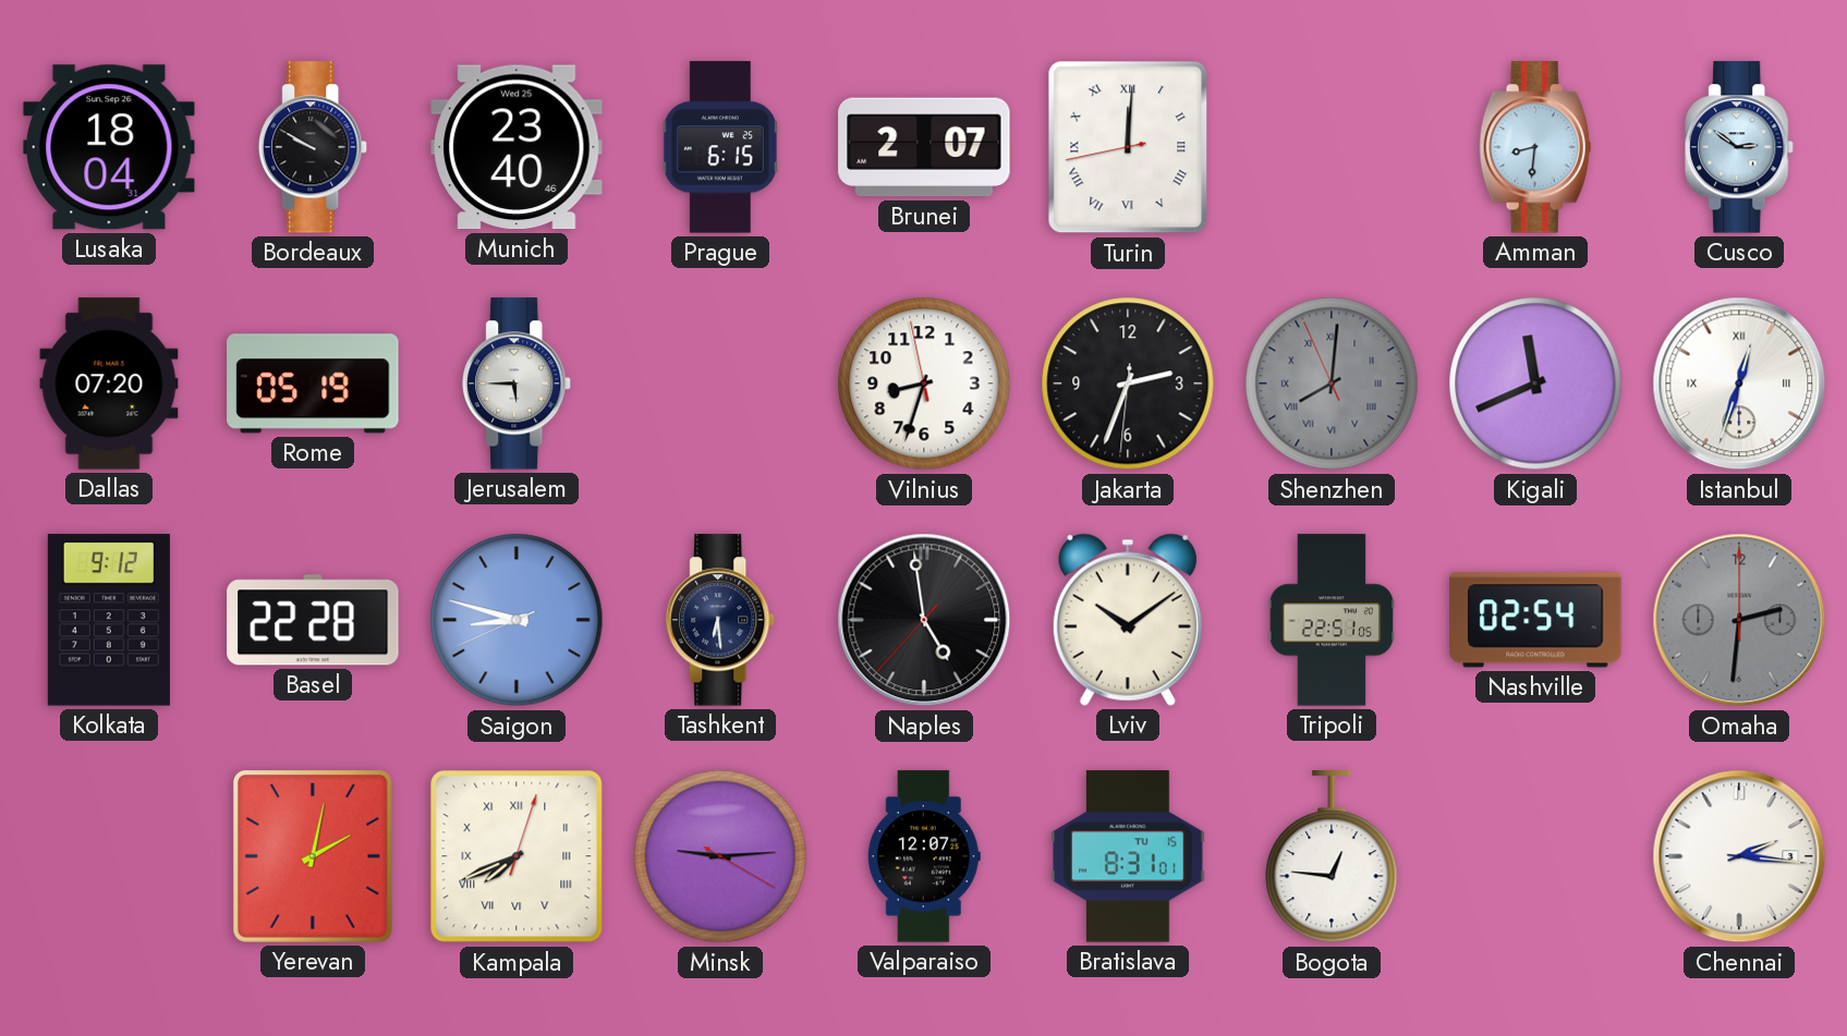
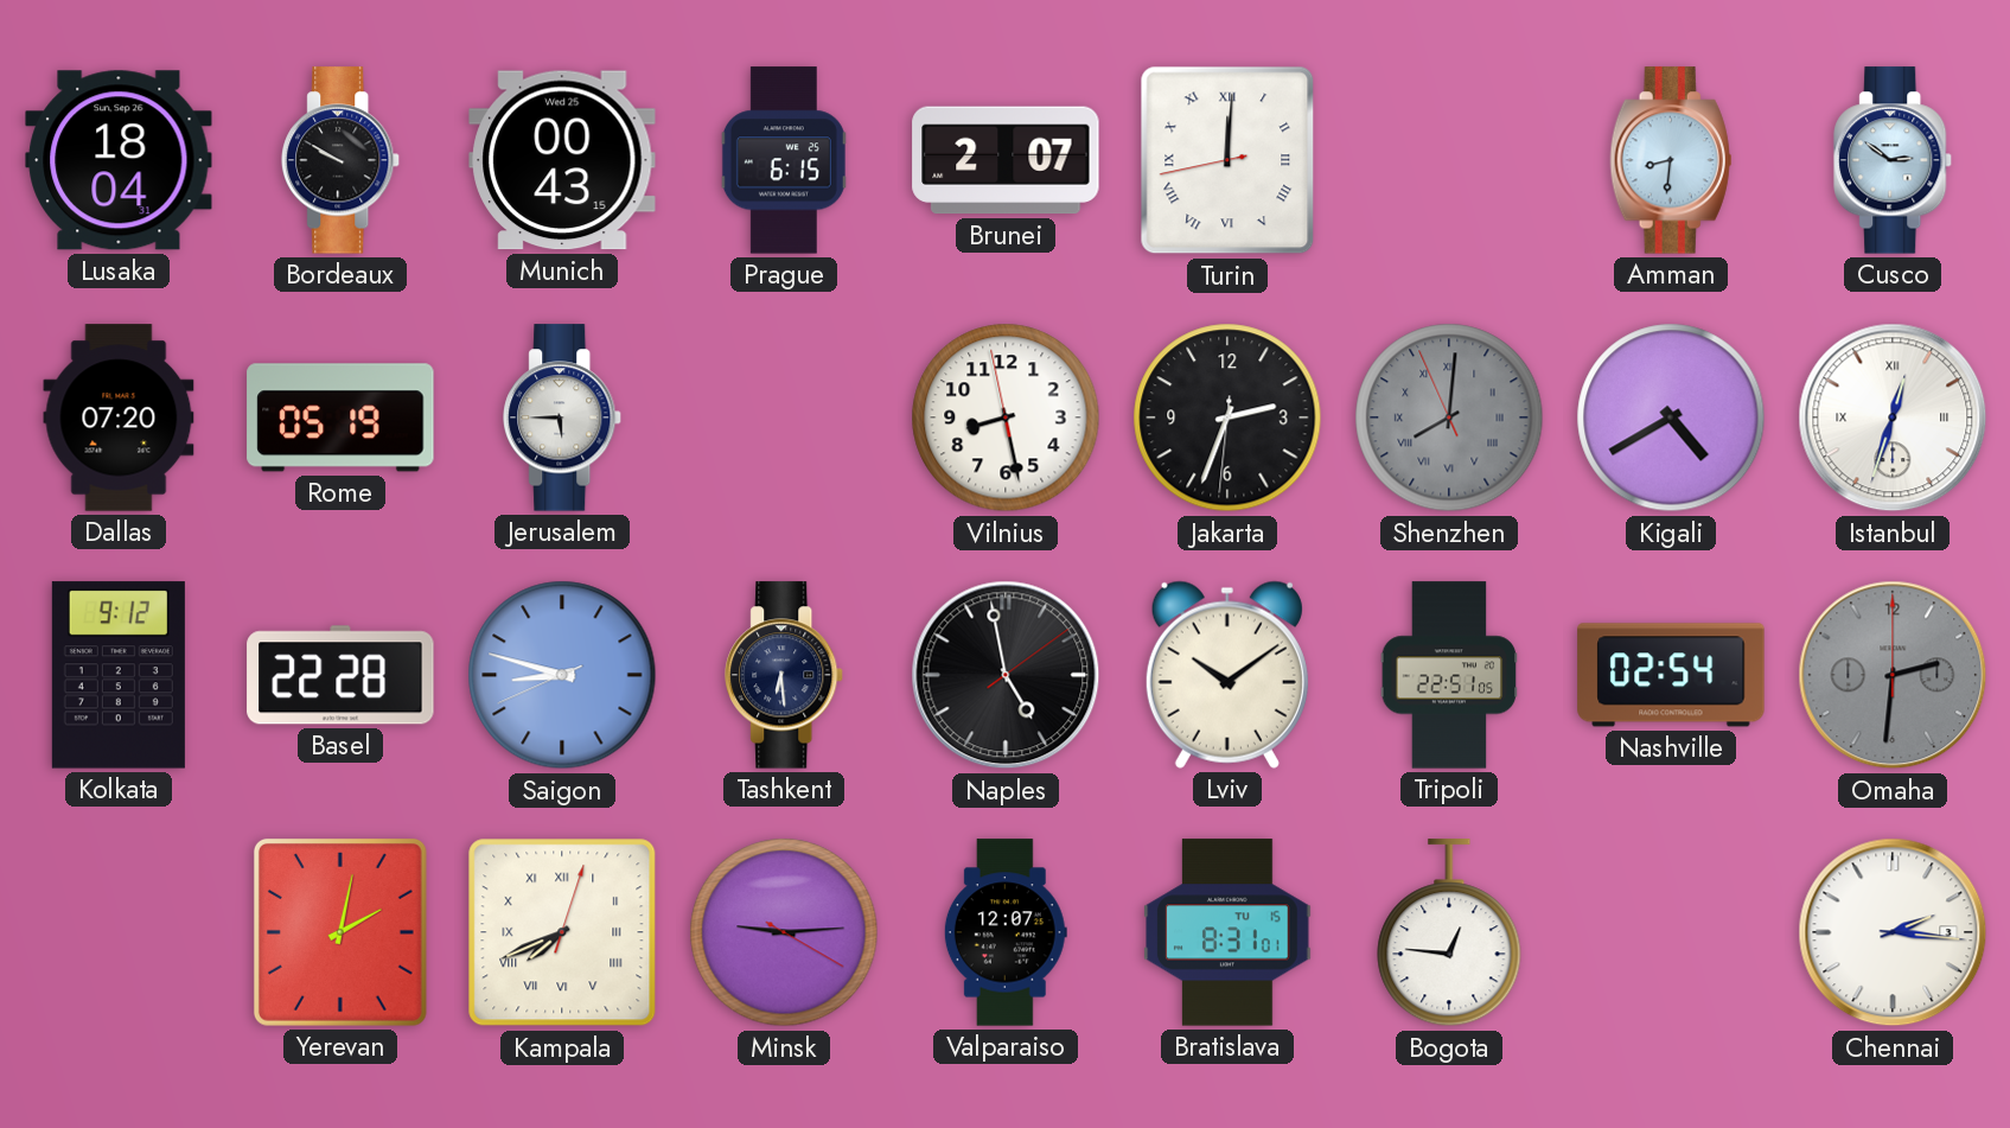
Munich: 23:40 -> 00:43 (562, 160)
Vilnius: 8:32 -> 8:27 (1006, 418)
Kigali: 11:41 -> 4:40 (1671, 418)
Naples: 4:58:37 -> 4:58:09 (1006, 675)
